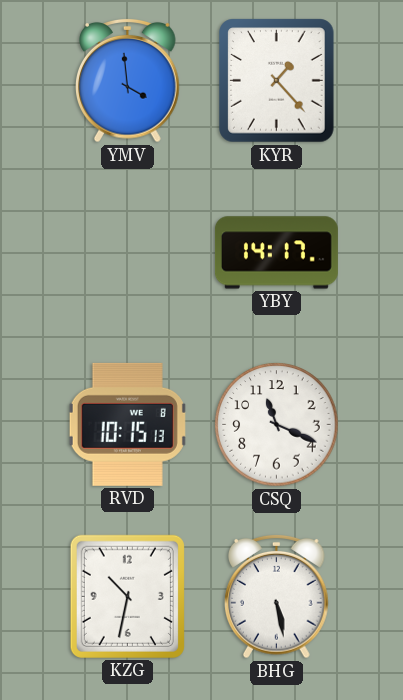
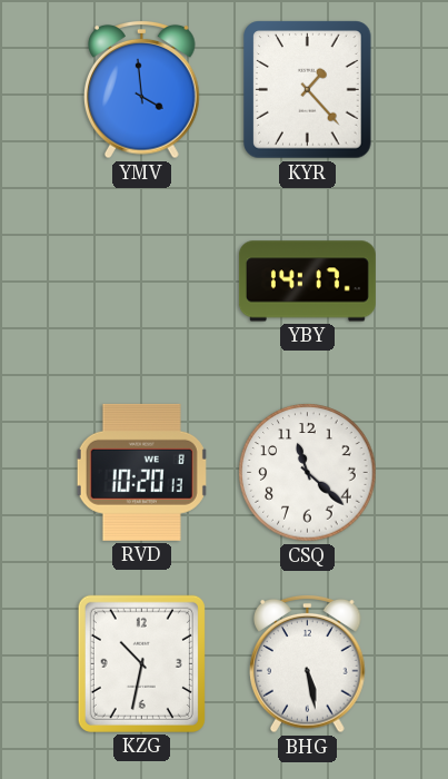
RVD: 10:15 -> 10:20 (141, 472)
CSQ: 11:19 -> 11:22 (308, 473)
